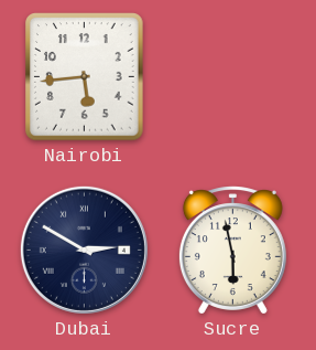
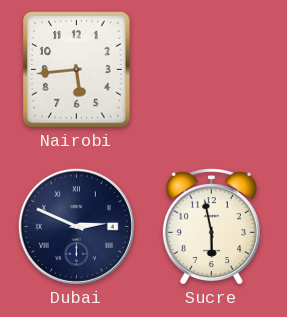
Dubai: 2:50 -> 2:49 (76, 226)
